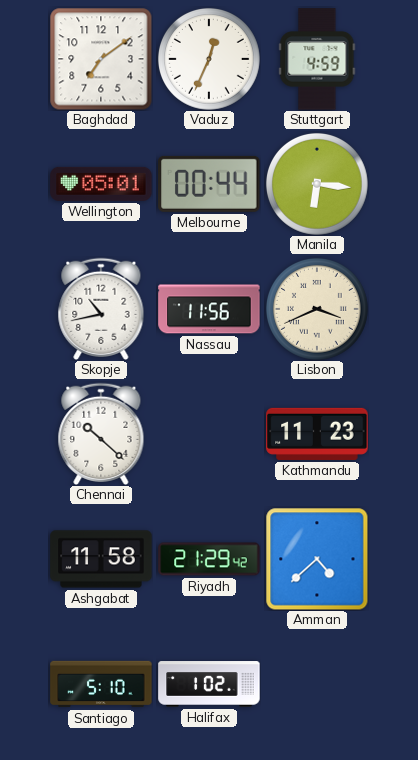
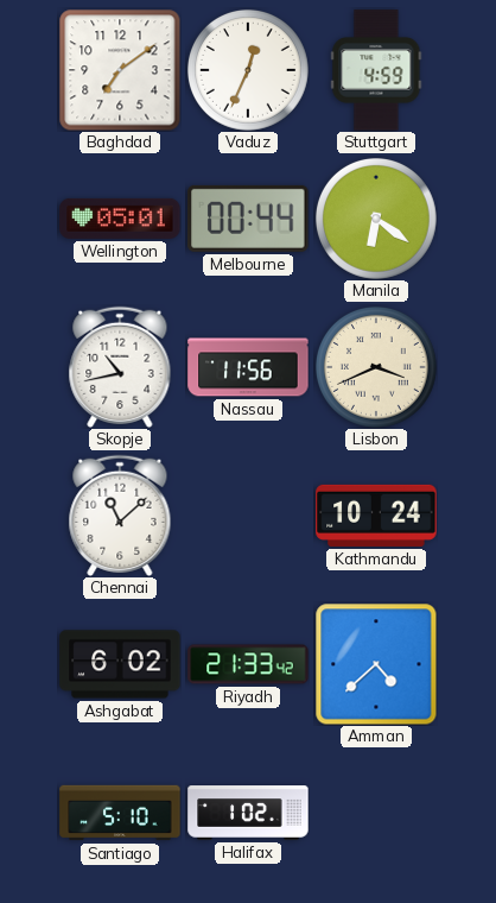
Manila: 6:16 -> 6:21 (376, 219)
Chennai: 10:22 -> 11:08 (120, 516)
Kathmandu: 11:23 -> 10:24 (376, 516)
Ashgabat: 11:58 -> 6:02 (120, 664)
Riyadh: 21:29 -> 21:33 (248, 664)
